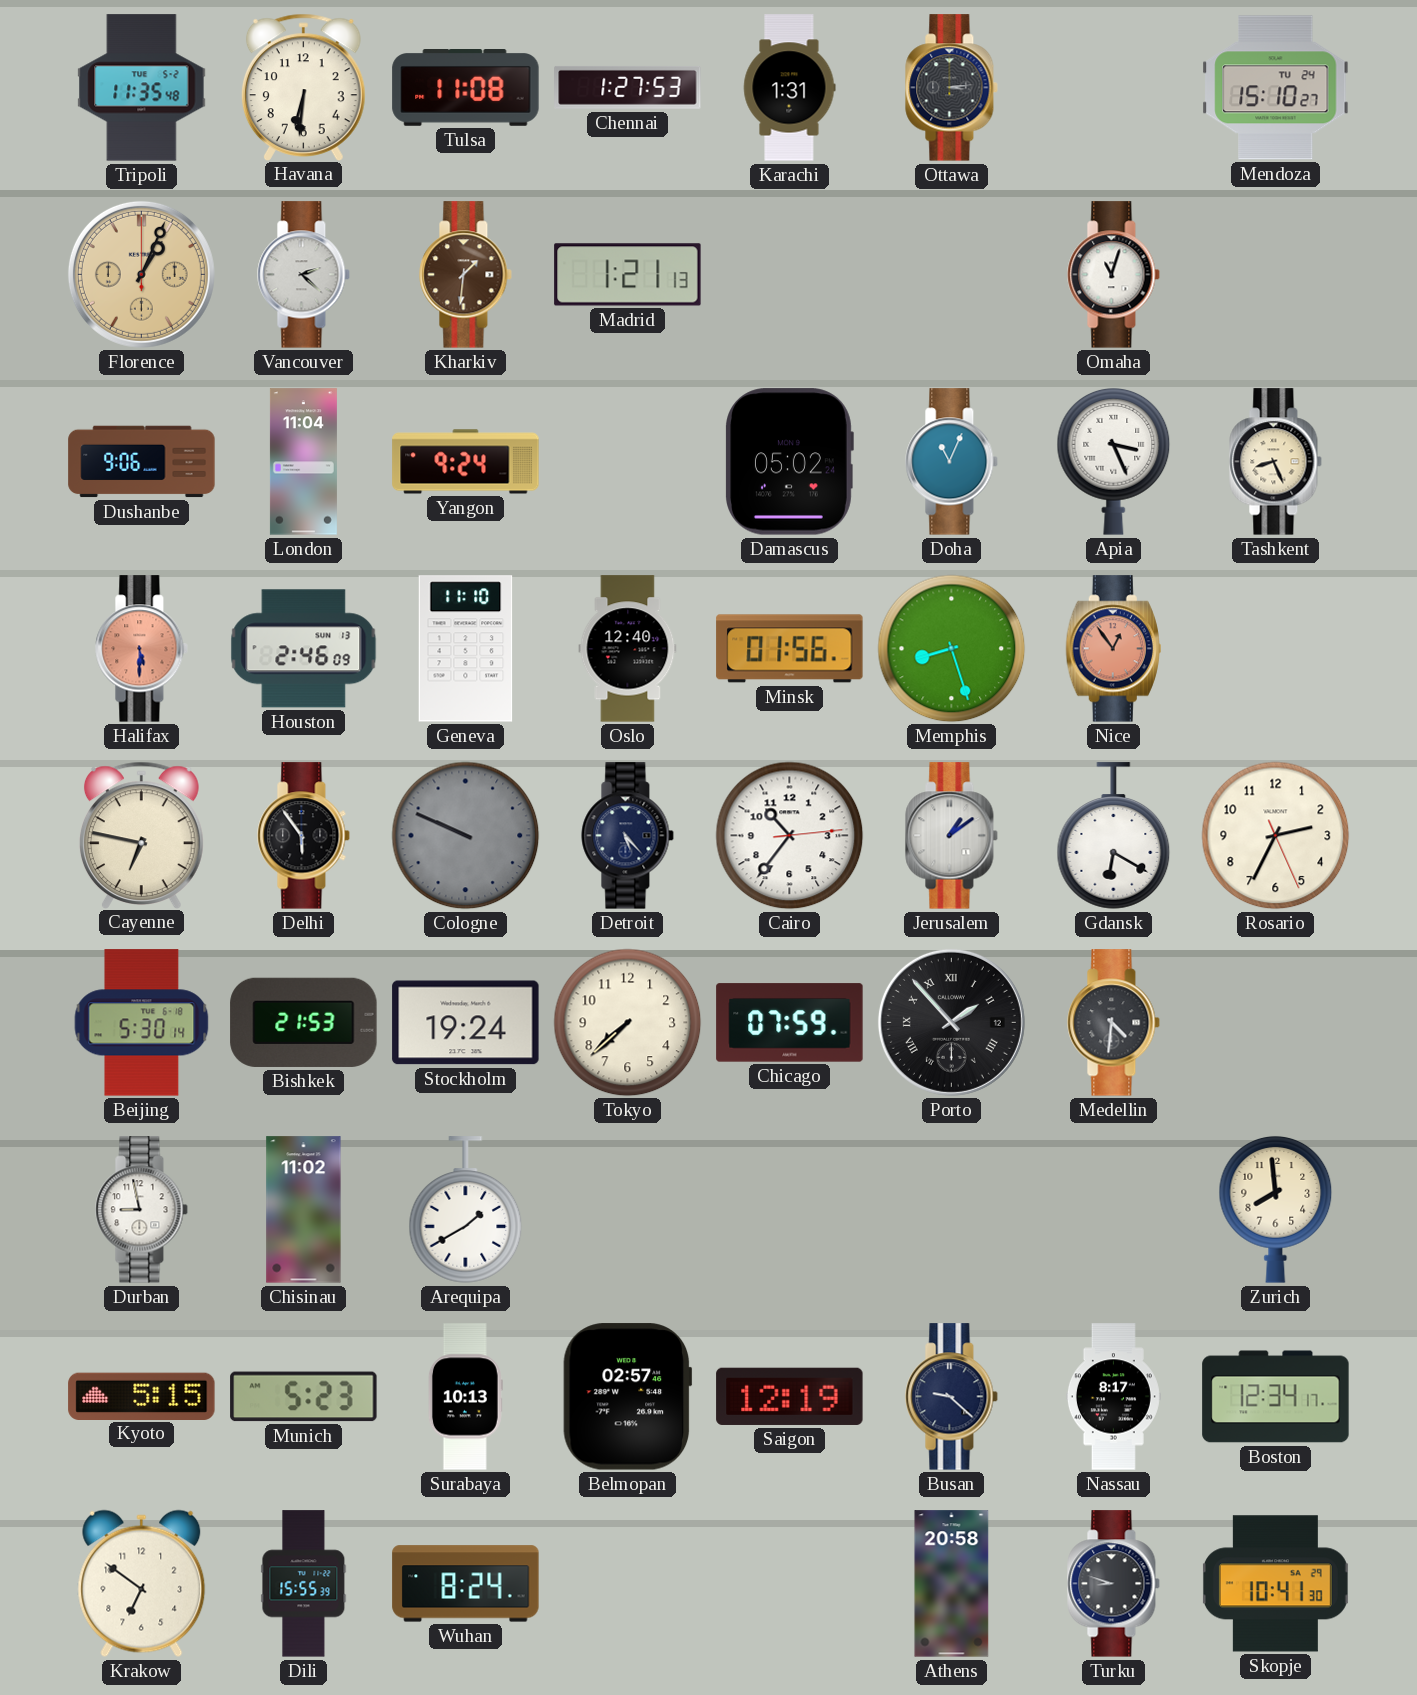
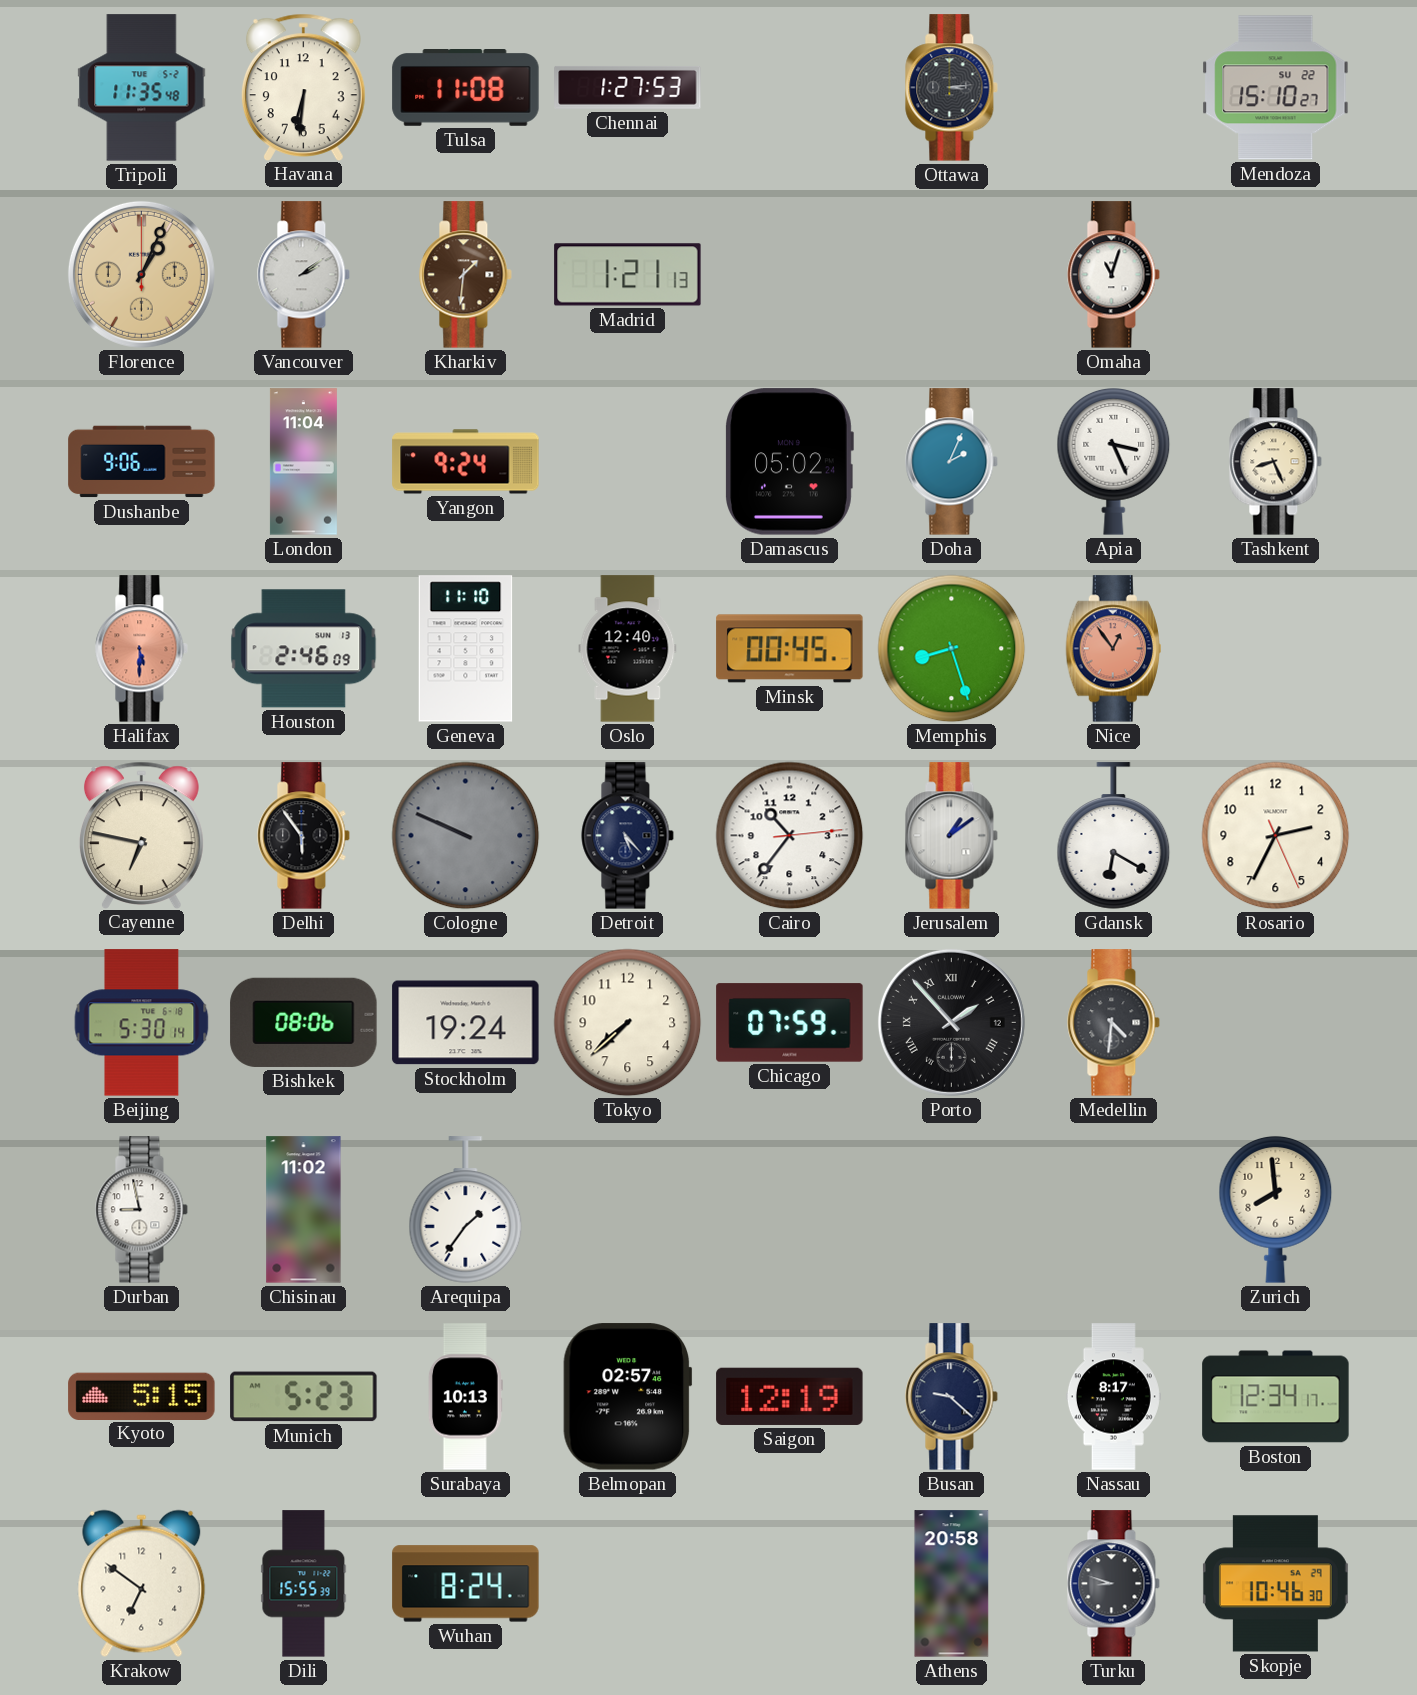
Karachi: 1:31 -> none (789, 88)
Mendoza date: TU 24 -> SU 22 (1276, 88)
Vancouver: 2:22 -> 2:09 (304, 275)
Doha: 11:04 -> 2:04 (952, 462)
Minsk: 01:56 -> 00:45 (790, 649)
Bishkek: 21:53 -> 08:06 (304, 1022)
Arequipa: 1:40 -> 1:36 (466, 1210)
Skopje: 10:41 -> 10:46 (1275, 1584)
